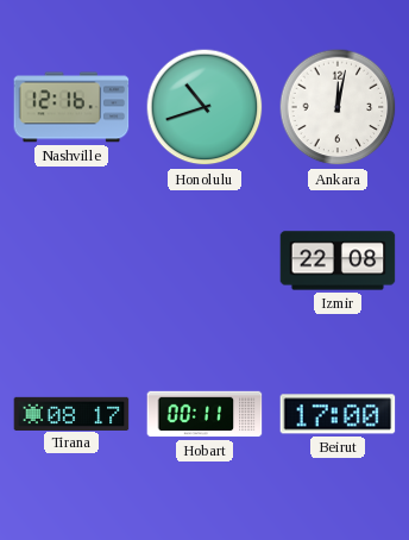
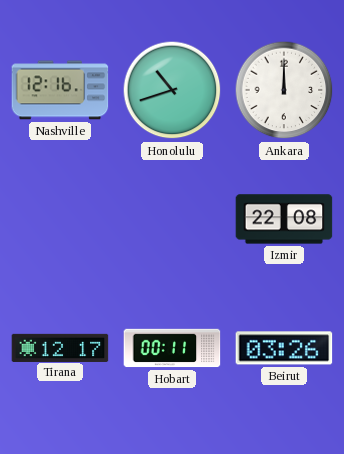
Ankara: 12:02 -> 12:00 (284, 90)
Tirana: 08:17 -> 12:17 (60, 347)
Beirut: 17:00 -> 03:26 (284, 348)
